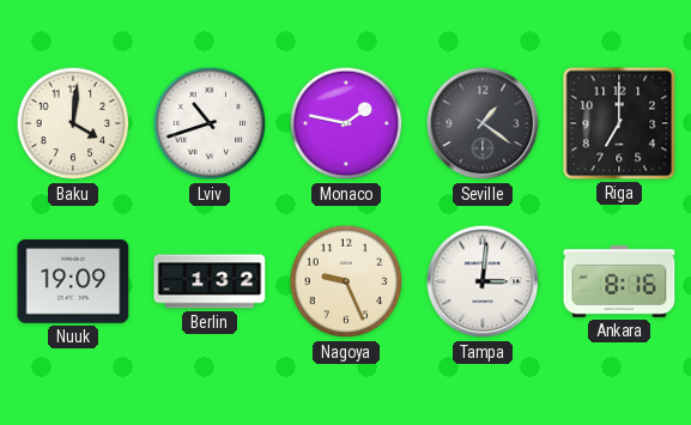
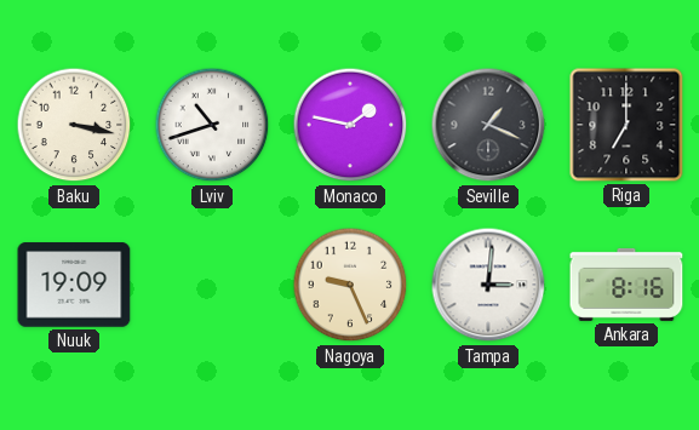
Baku: 4:01 -> 3:17 (74, 125)
Seville: 1:21 -> 1:19 (488, 125)
Berlin: 1:32 -> none (210, 281)
